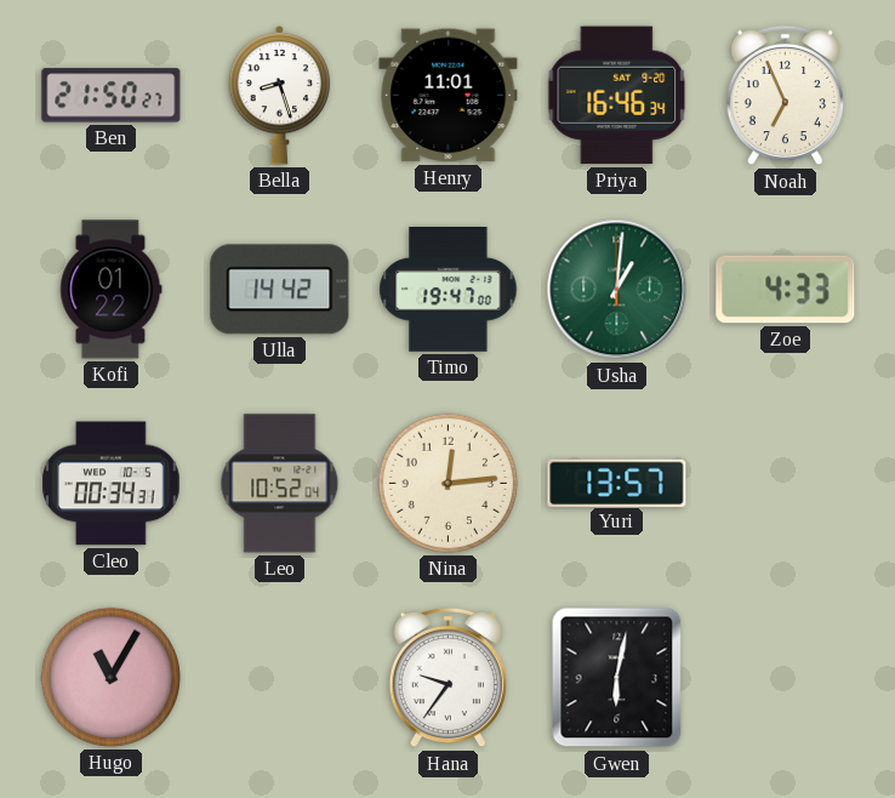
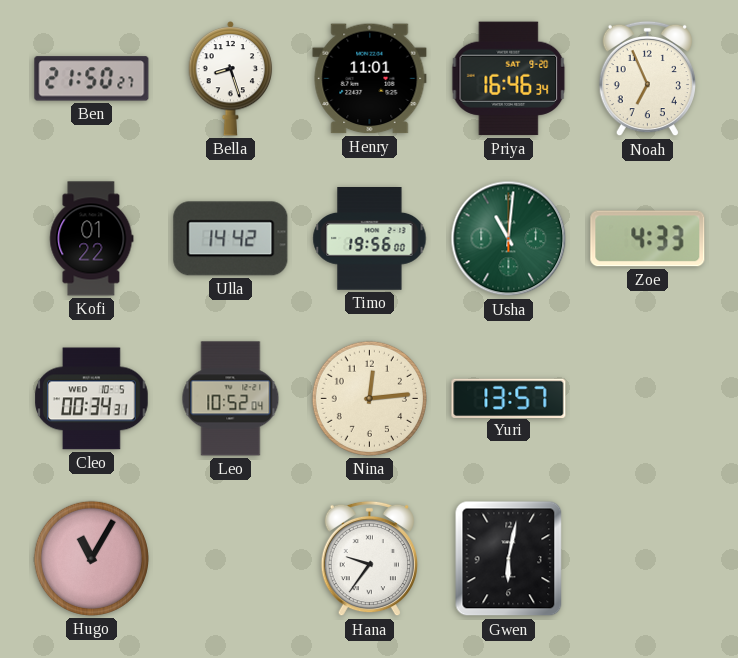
Timo: 19:47 -> 19:56 (370, 239)
Usha: 1:01 -> 11:01 (509, 239)
